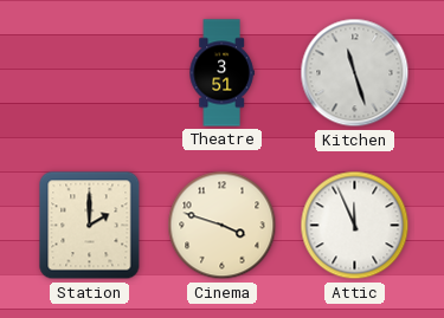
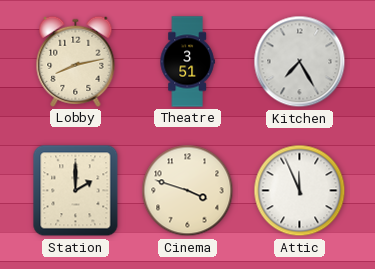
Lobby: none -> 8:13 (76, 61)
Kitchen: 11:27 -> 7:25 (300, 62)
